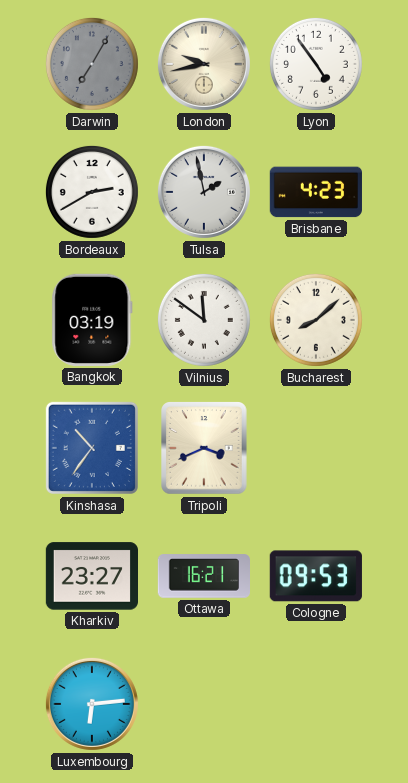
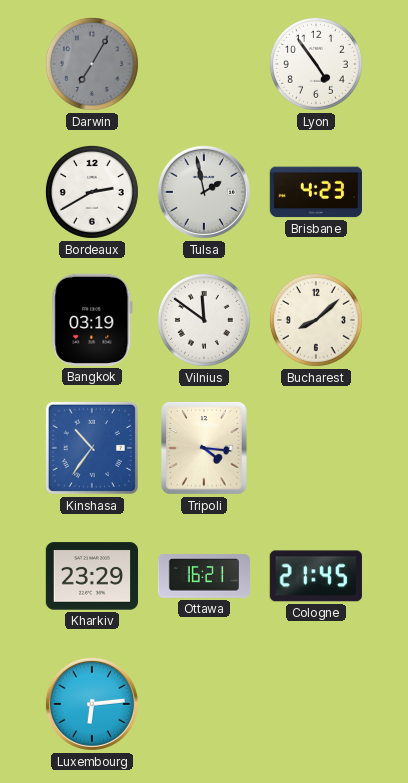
London: 9:43 -> none (204, 64)
Tripoli: 3:41 -> 4:16 (205, 448)
Kharkiv: 23:27 -> 23:29 (91, 576)
Cologne: 09:53 -> 21:45 (316, 576)
